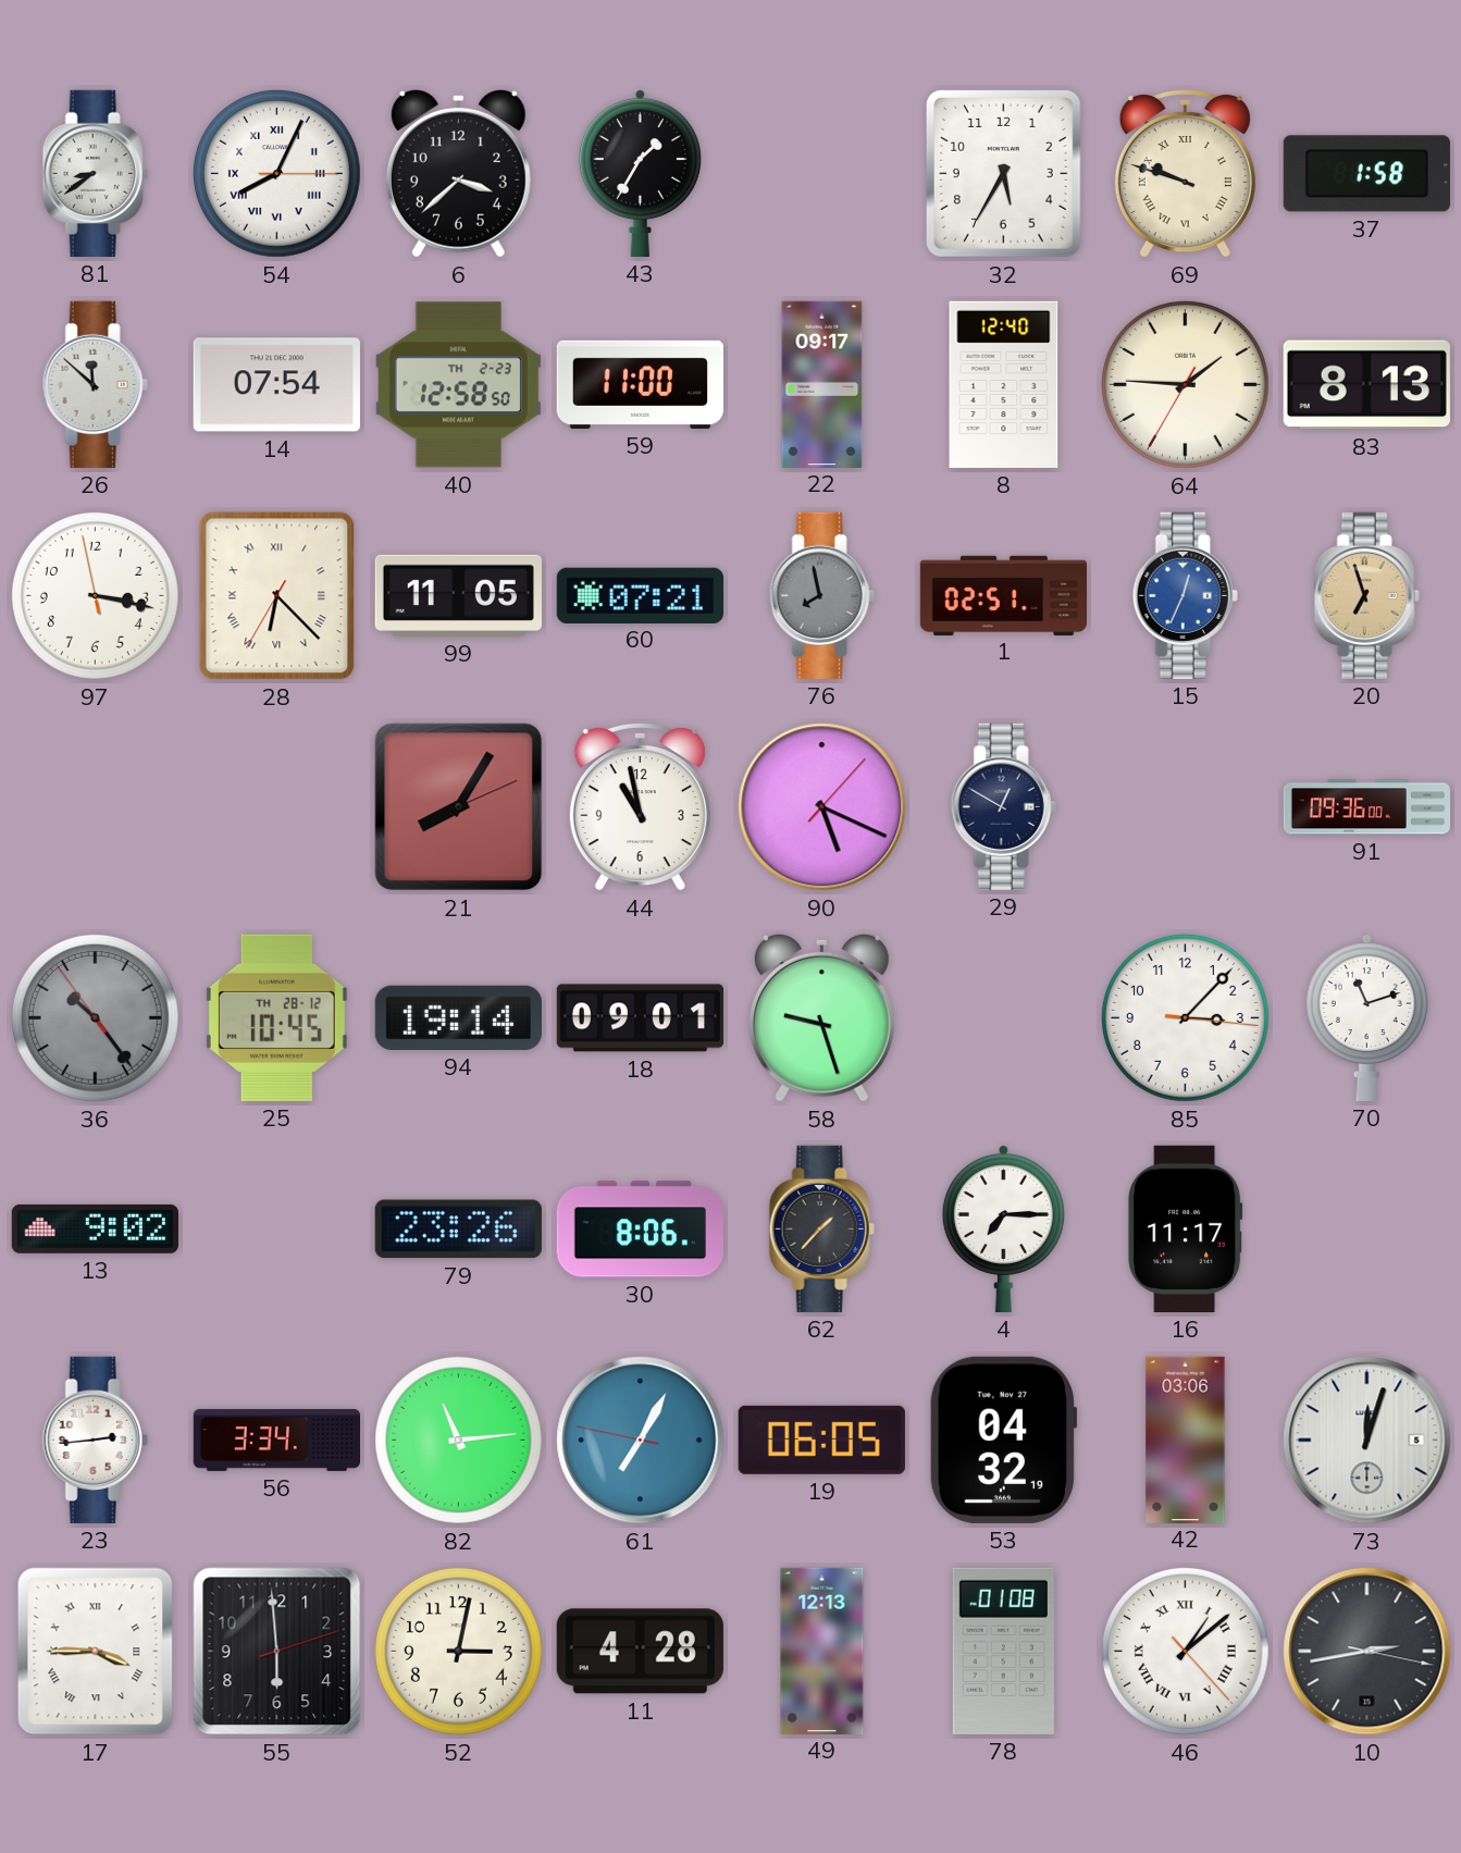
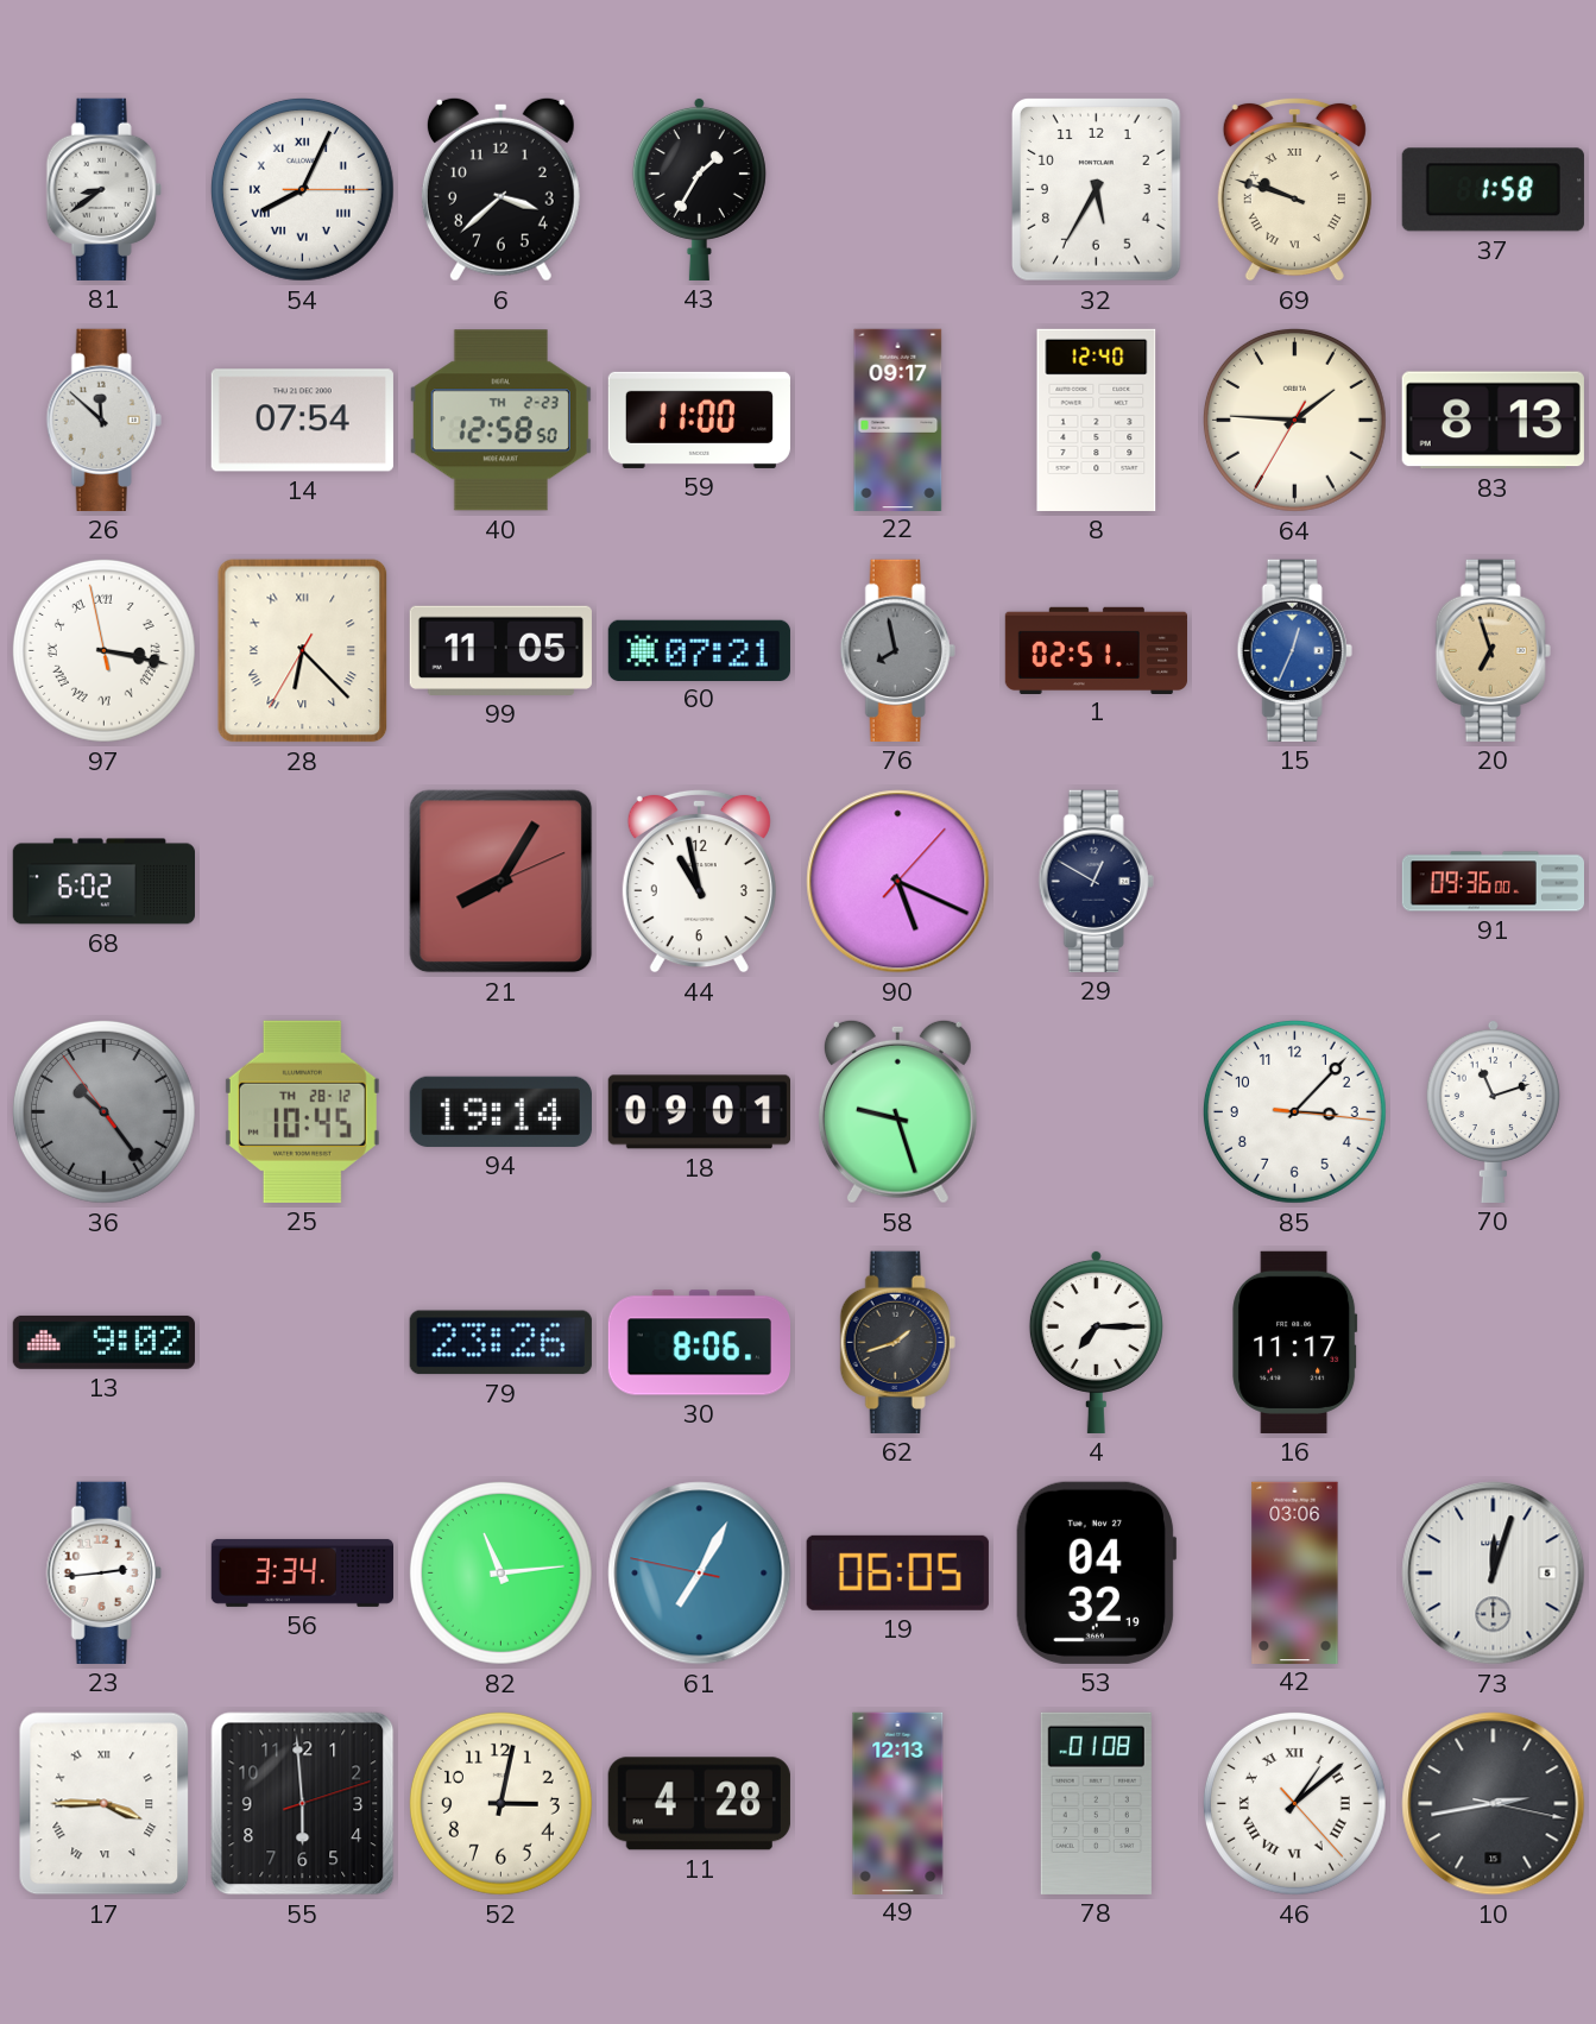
97 numerals: Arabic -> Roman (103, 650)
68: none -> 6:02 (103, 882)
62: 1:37 -> 1:42 (897, 1342)
